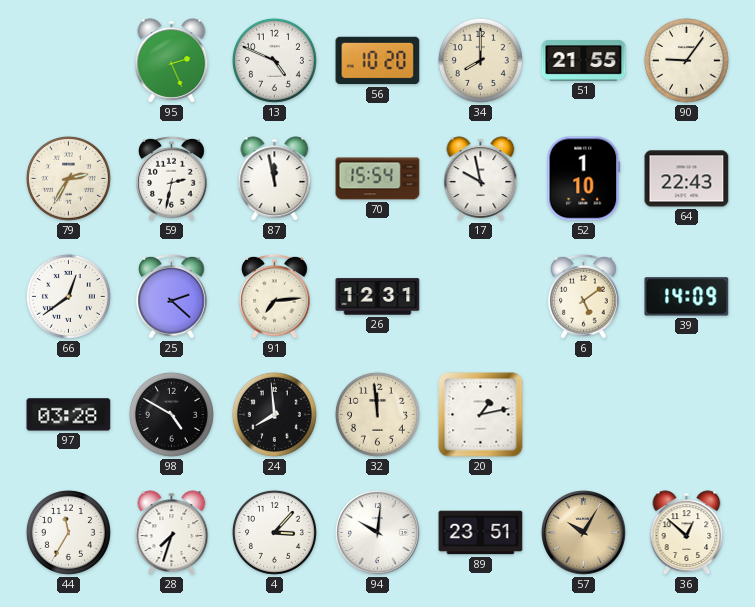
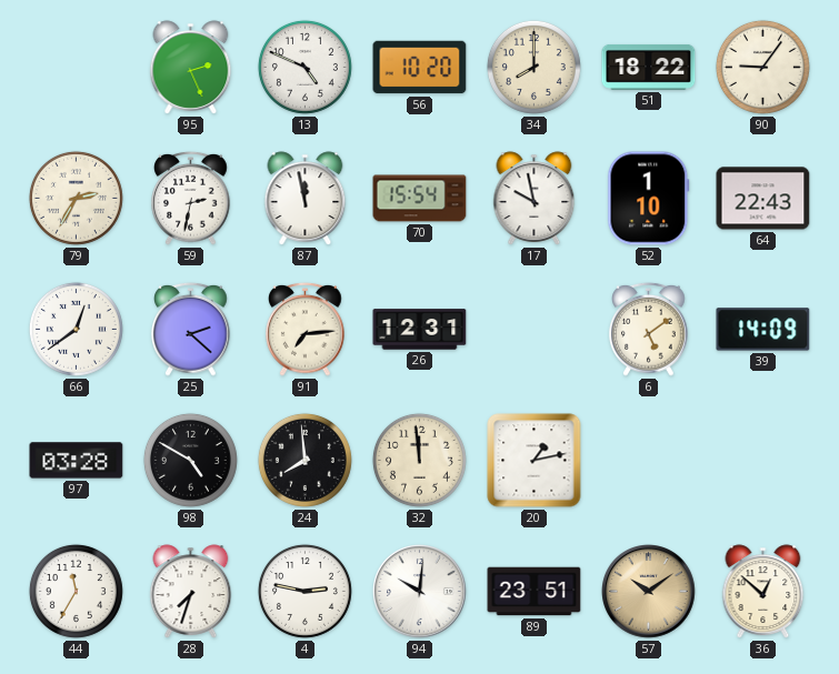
51: 21:55 -> 18:22 (649, 67)
4: 3:07 -> 2:47 (304, 591)
57: 10:05 -> 10:09 (649, 592)
